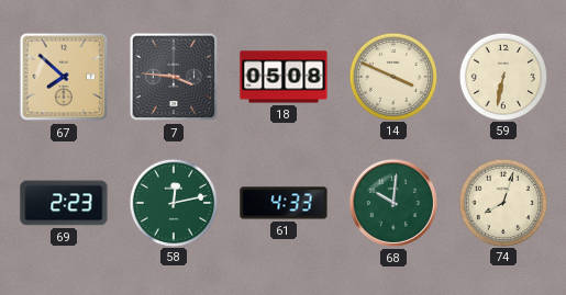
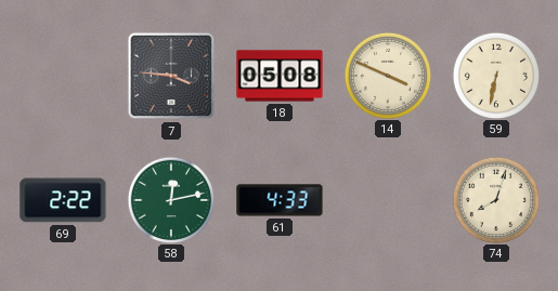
67: 7:52 -> none (64, 77)
69: 2:23 -> 2:22 (63, 200)
68: 10:01 -> none (393, 203)
